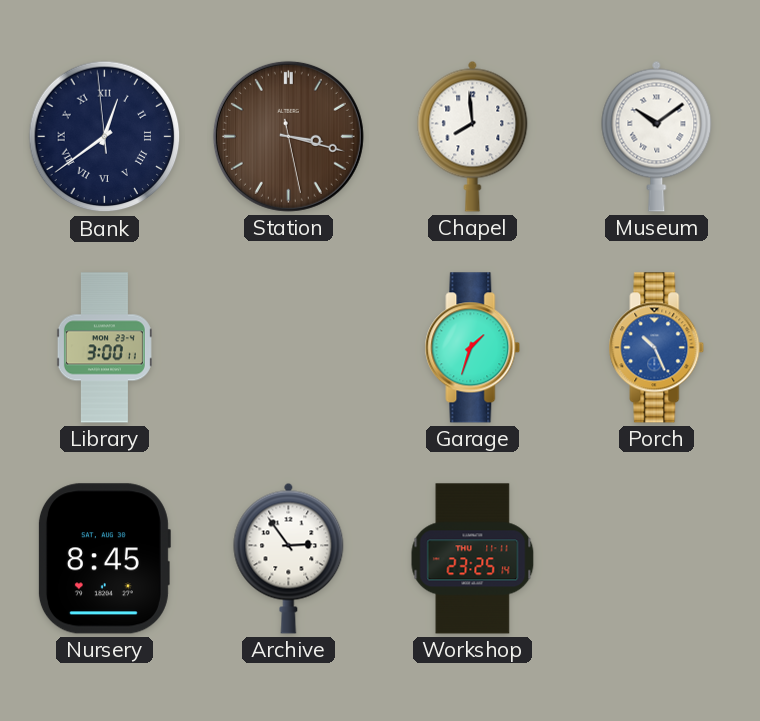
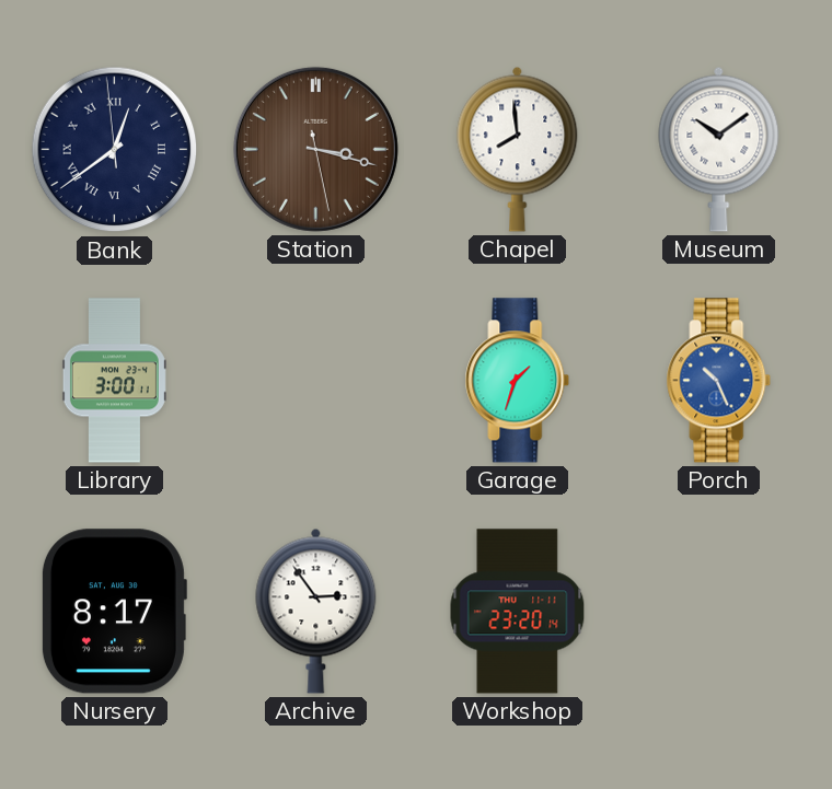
Nursery: 8:45 -> 8:17 (114, 612)
Workshop: 23:25 -> 23:20 (518, 612)
